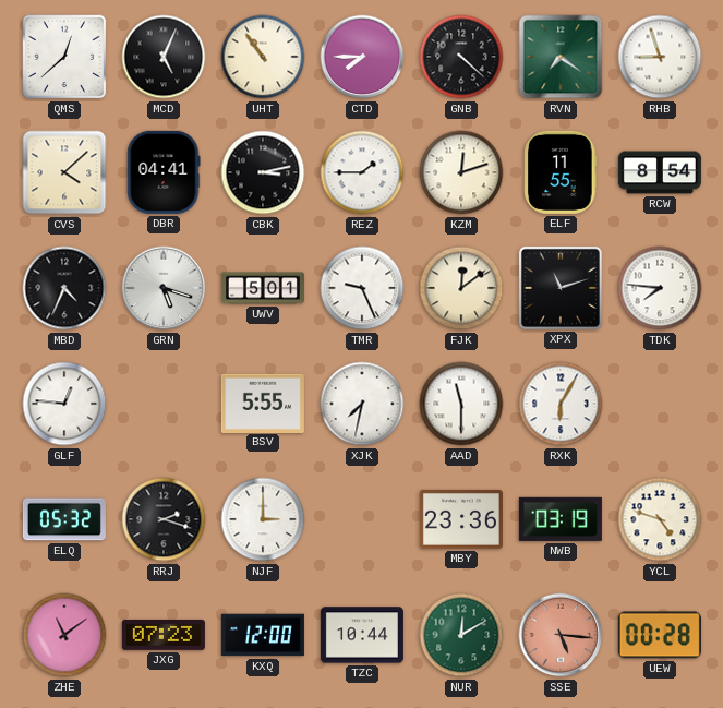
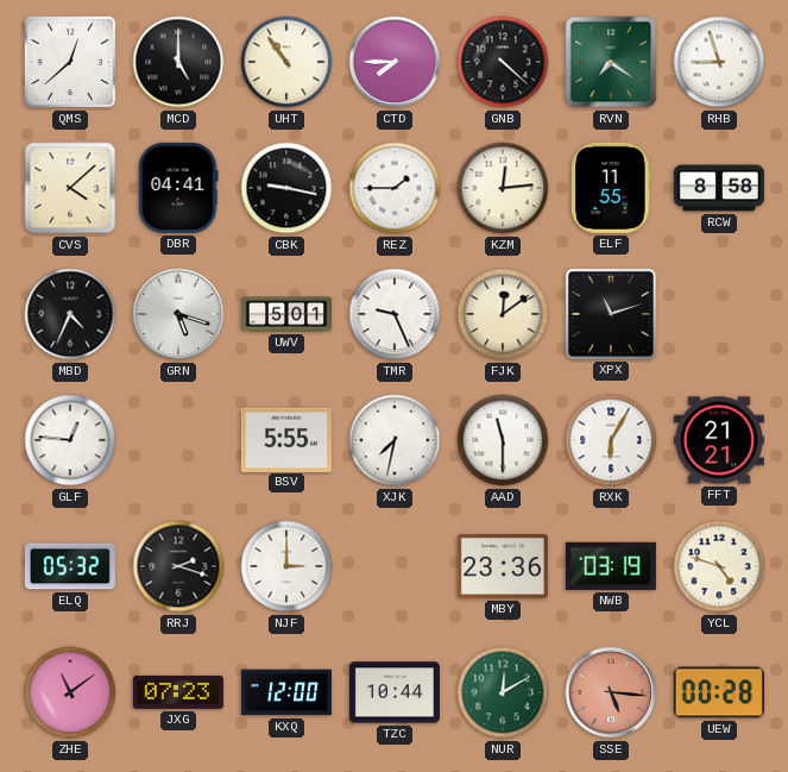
MCD: 5:04 -> 5:00 (178, 62)
CBK: 3:13 -> 9:17 (286, 188)
KZM: 12:12 -> 12:14 (503, 188)
RCW: 8:54 -> 8:58 (719, 188)
TDK: 7:46 -> none (660, 288)
FFT: none -> 21:21 (719, 440)
